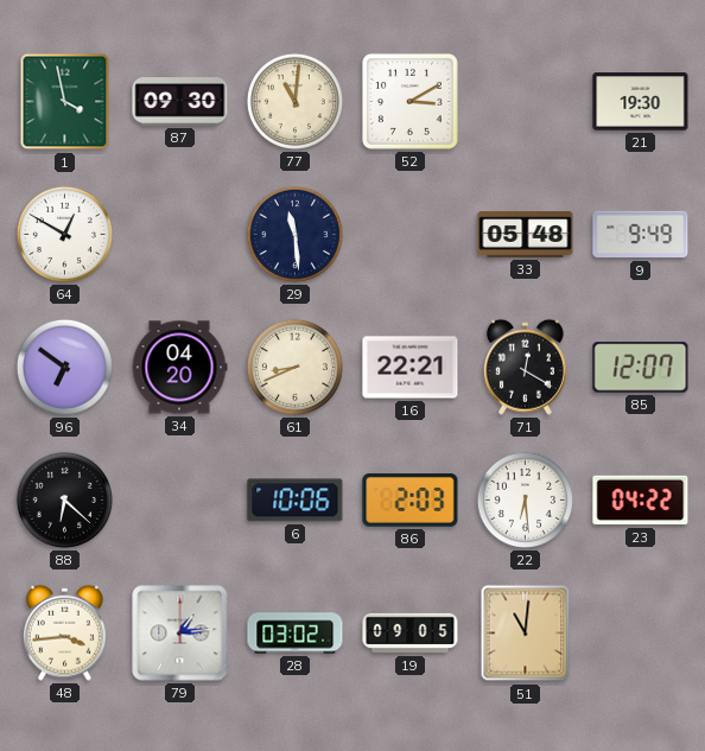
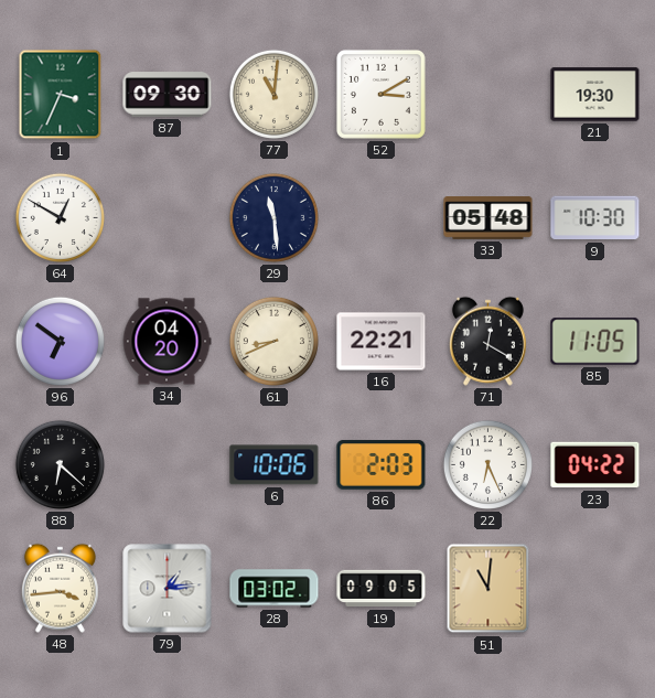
1: 3:58 -> 3:34 (61, 95)
9: 9:49 -> 10:30 (595, 218)
85: 12:07 -> 11:05 (595, 342)
22: 6:29 -> 6:26 (487, 464)
